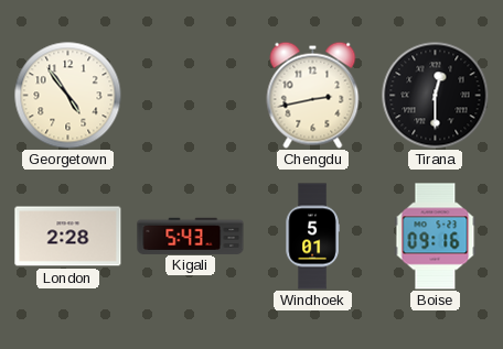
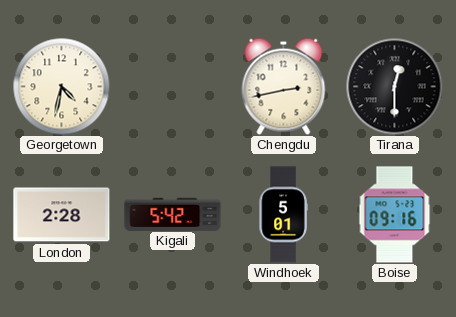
Georgetown: 4:54 -> 4:32 (61, 86)
Kigali: 5:43 -> 5:42 (173, 214)
